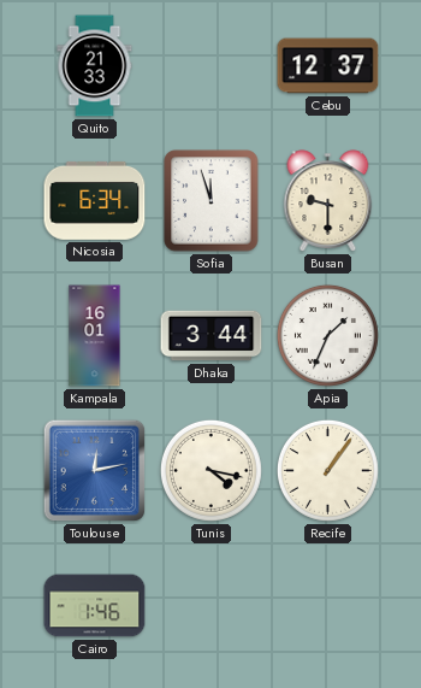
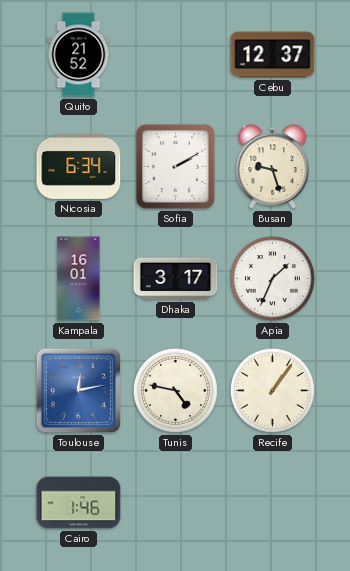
Quito: 21:33 -> 21:52 (79, 55)
Sofia: 11:57 -> 2:10 (176, 167)
Busan: 9:30 -> 9:27 (273, 167)
Dhaka: 3:44 -> 3:17 (176, 279)
Tunis: 4:17 -> 4:47 (175, 390)
